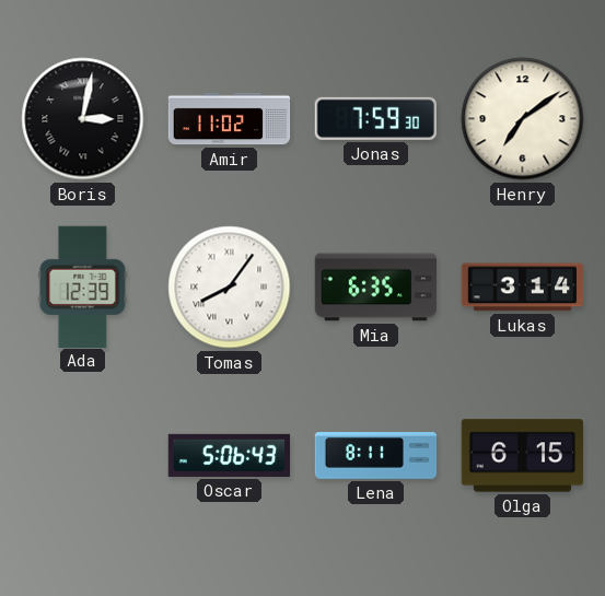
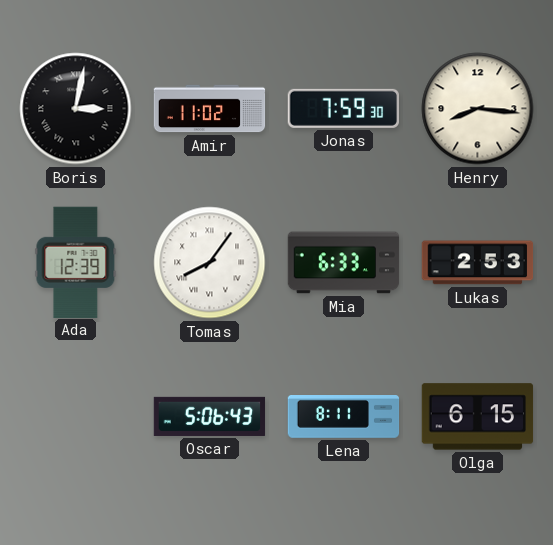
Henry: 7:09 -> 8:16 (478, 109)
Mia: 6:35 -> 6:33 (344, 263)
Lukas: 3:14 -> 2:53 (478, 263)
